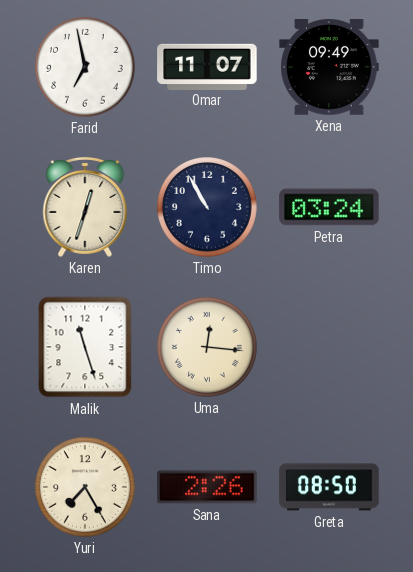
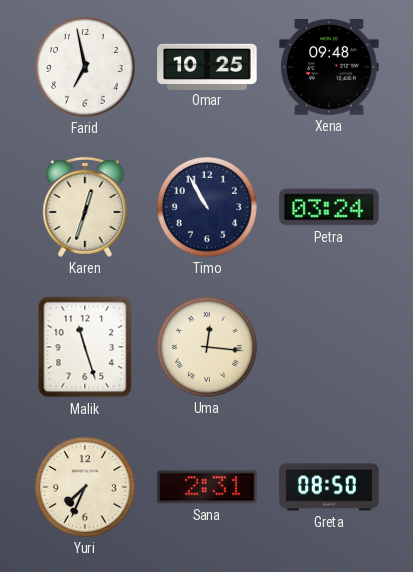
Omar: 11:07 -> 10:25 (207, 66)
Xena: 09:49 -> 09:48 (329, 68)
Yuri: 7:25 -> 7:34 (86, 488)
Sana: 2:26 -> 2:31 (207, 487)
